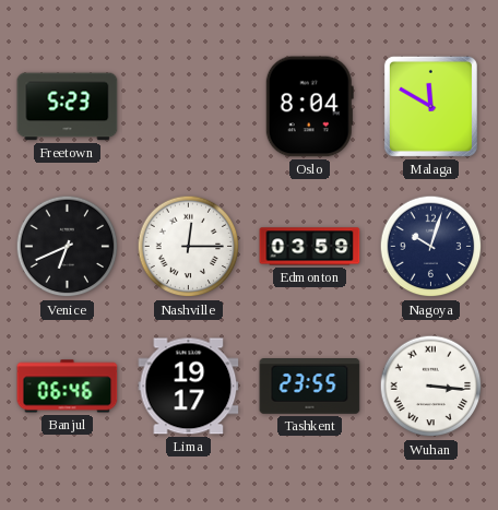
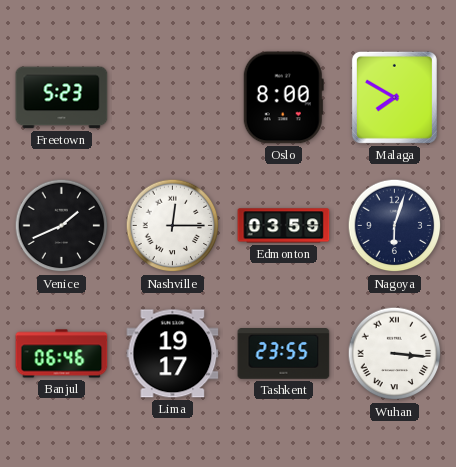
Oslo: 8:04 -> 8:00 (283, 98)
Malaga: 11:50 -> 7:50 (394, 97)
Venice: 6:41 -> 1:41 (62, 226)
Nagoya: 10:03 -> 6:03 (395, 226)
